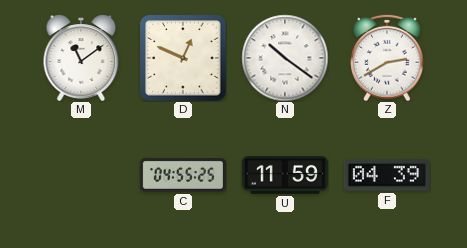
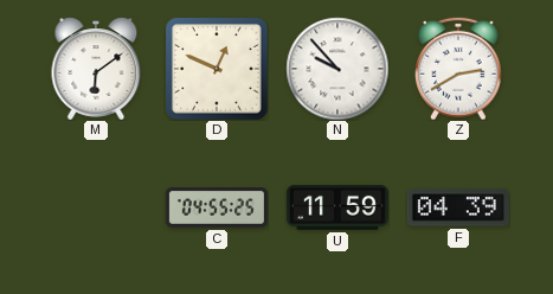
M: 11:09 -> 6:09 (96, 69)
N: 10:21 -> 9:53 (337, 69)
